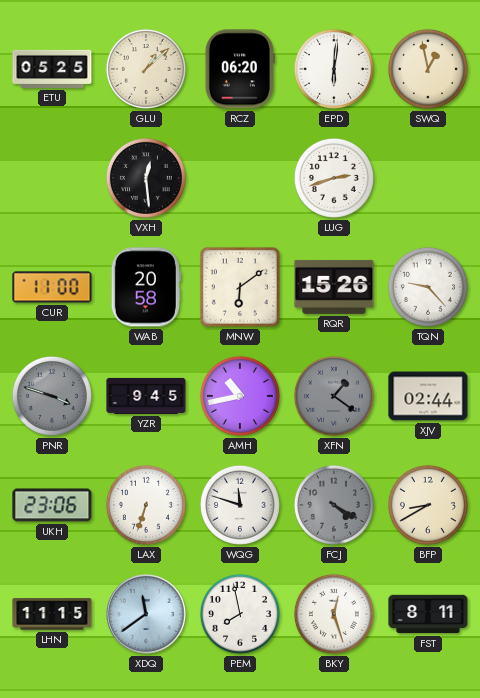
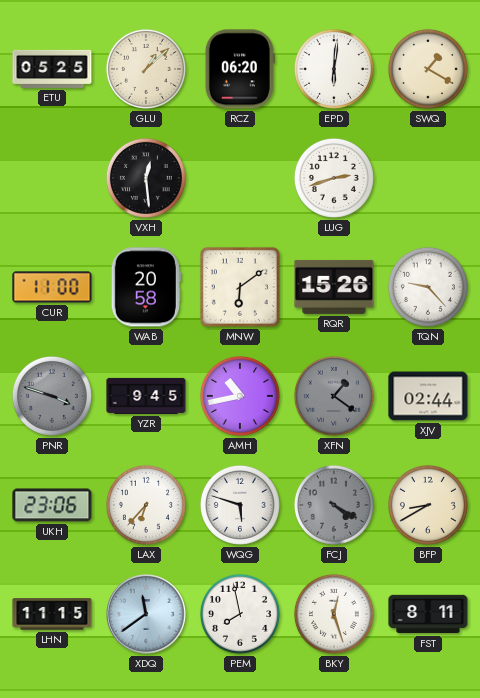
SWQ: 12:58 -> 1:20 (428, 69)
LAX: 6:33 -> 6:37 (146, 505)
WQG: 11:48 -> 5:48 (240, 505)
